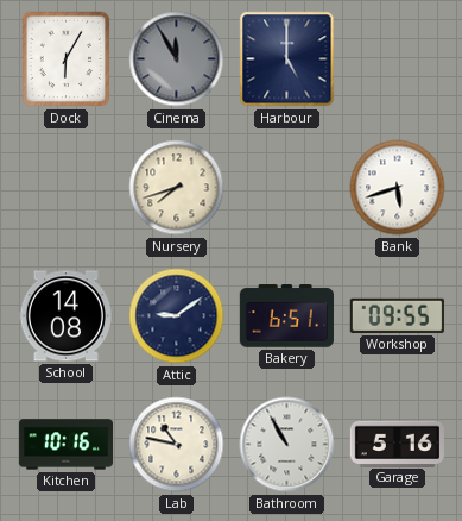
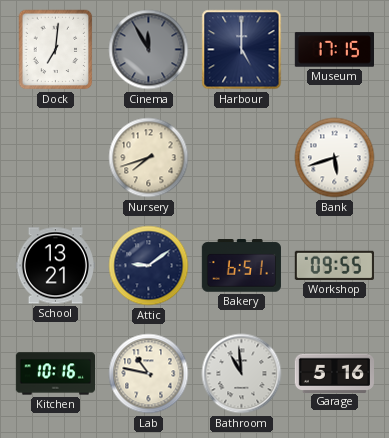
Dock: 6:05 -> 7:01 (56, 50)
Museum: none -> 17:15 (334, 50)
School: 14:08 -> 13:21 (55, 266)
Bathroom: 10:55 -> 10:59 (242, 374)
